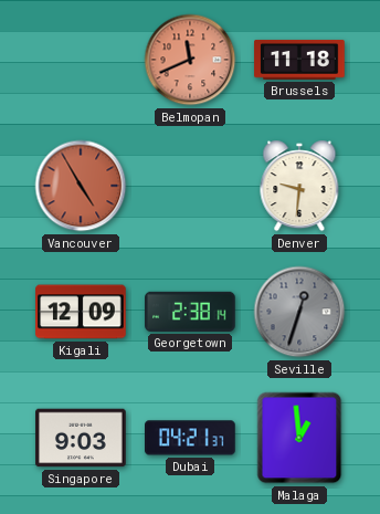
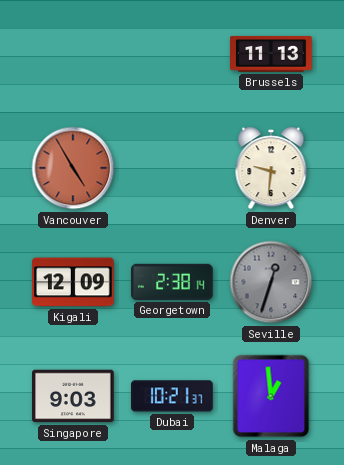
Belmopan: 11:41 -> none (190, 60)
Brussels: 11:18 -> 11:13 (271, 54)
Dubai: 04:21 -> 10:21 (173, 396)
